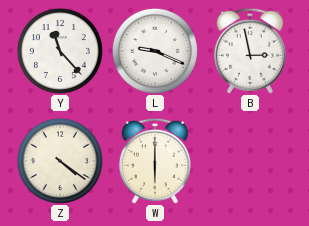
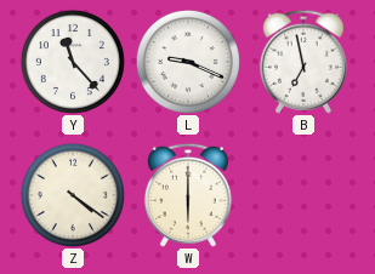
B: 2:58 -> 6:58 (303, 62)
